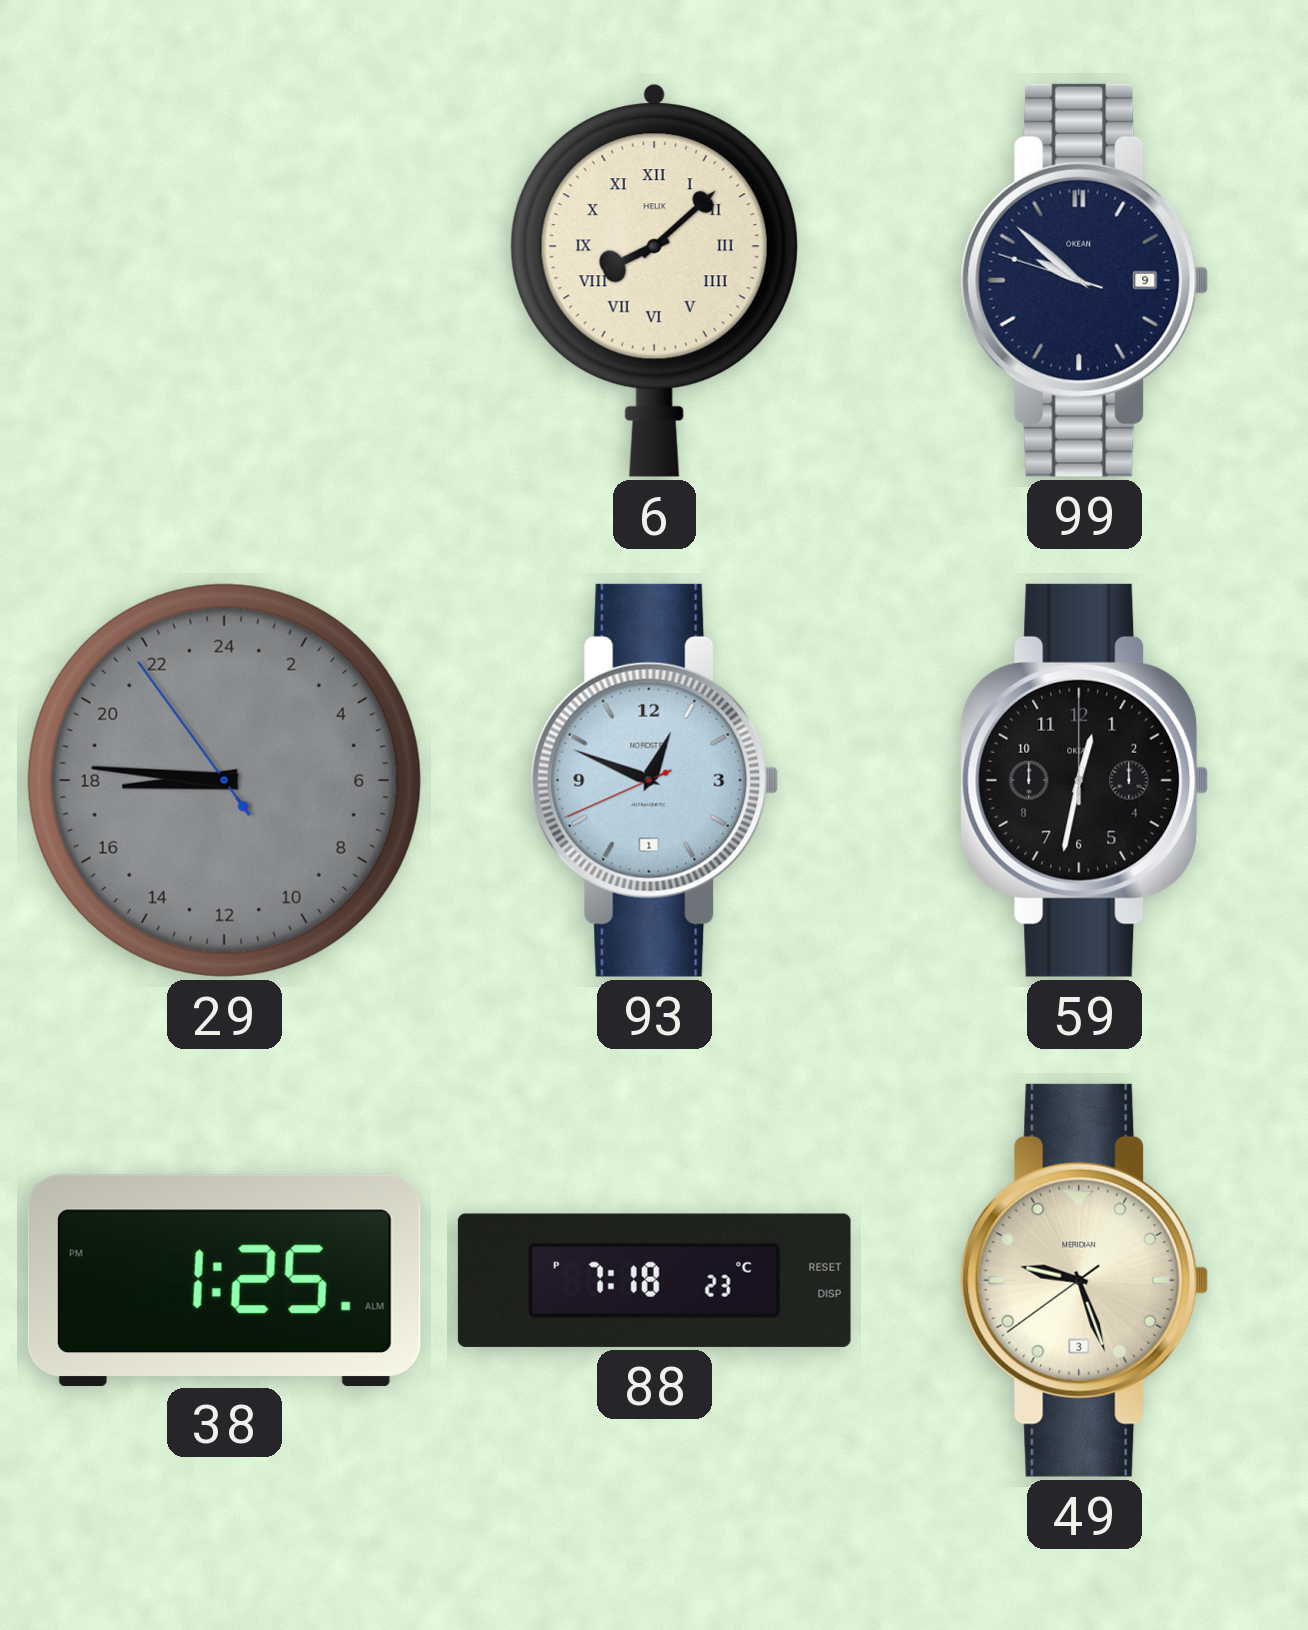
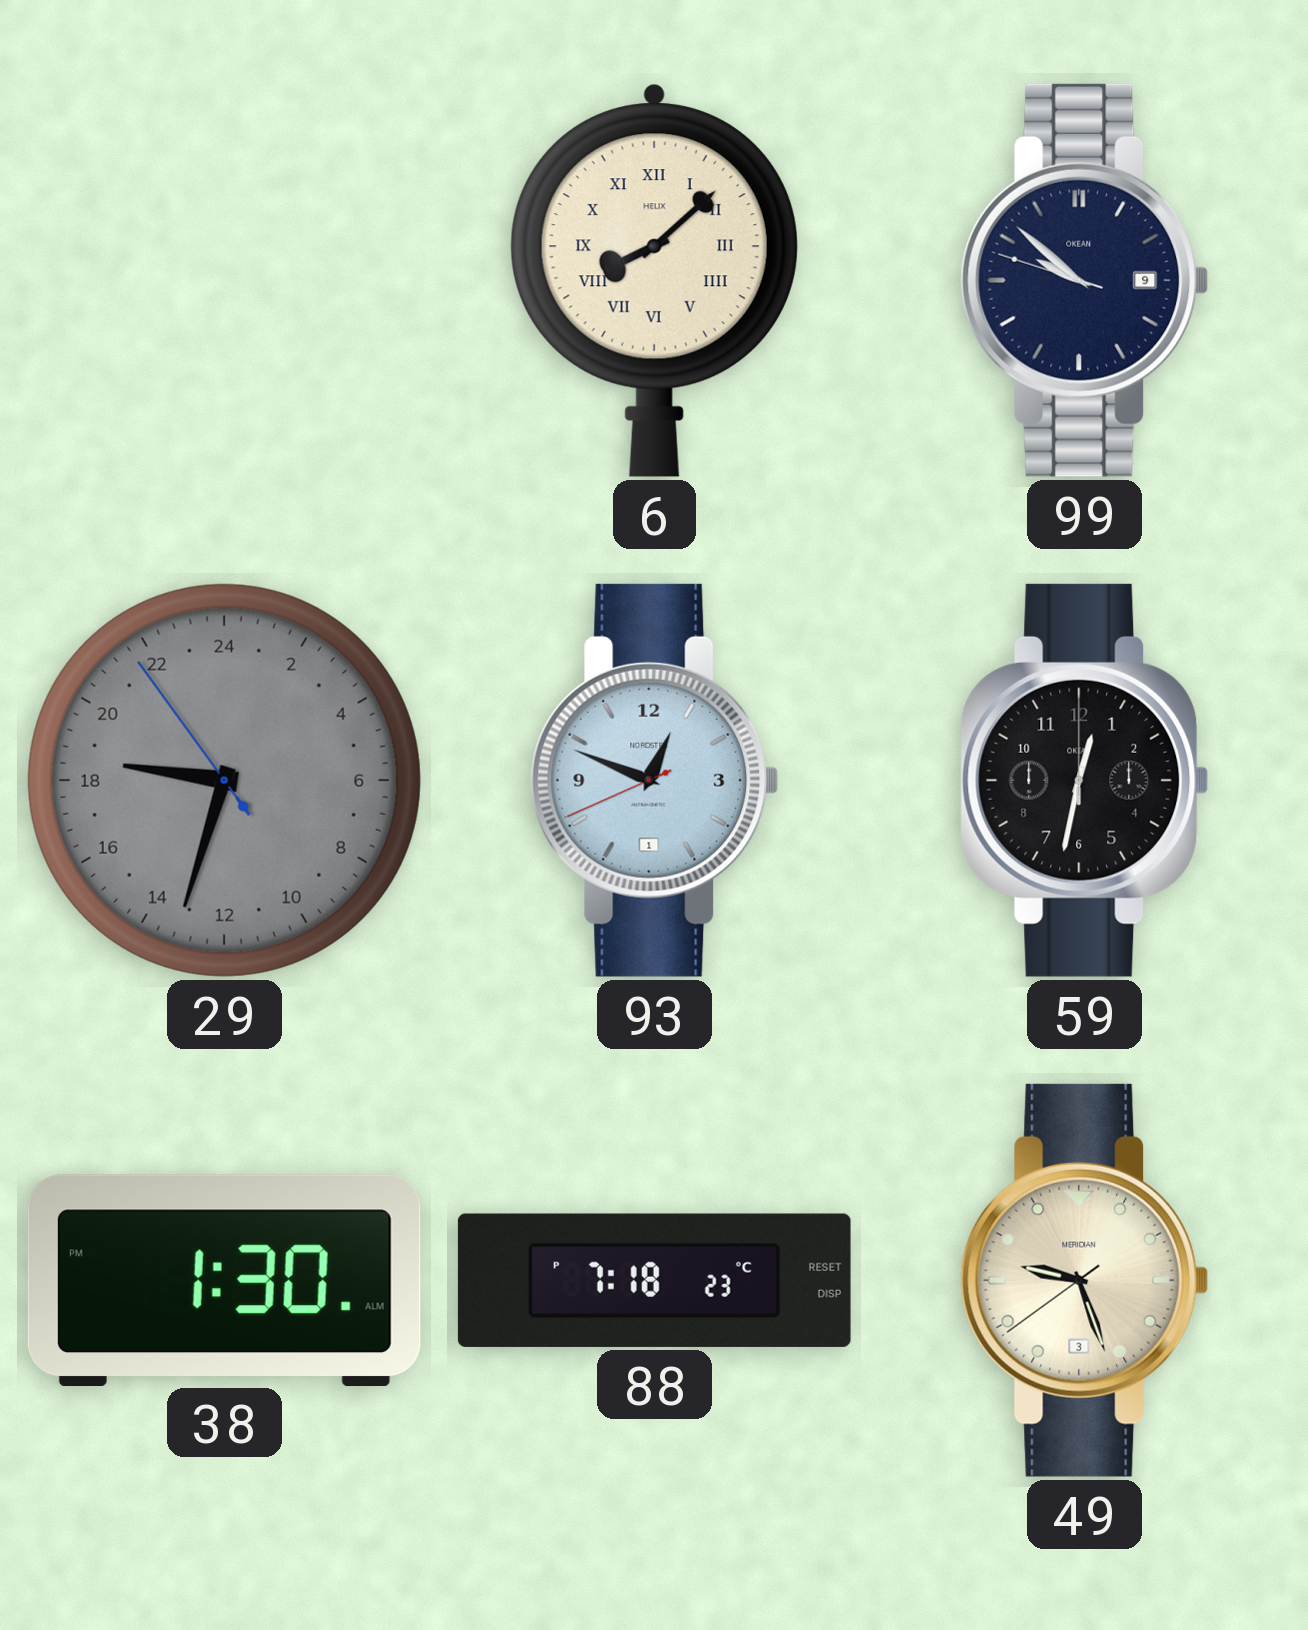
29: 17:45 -> 18:32 (224, 780)
38: 1:25 -> 1:30 (224, 1280)
